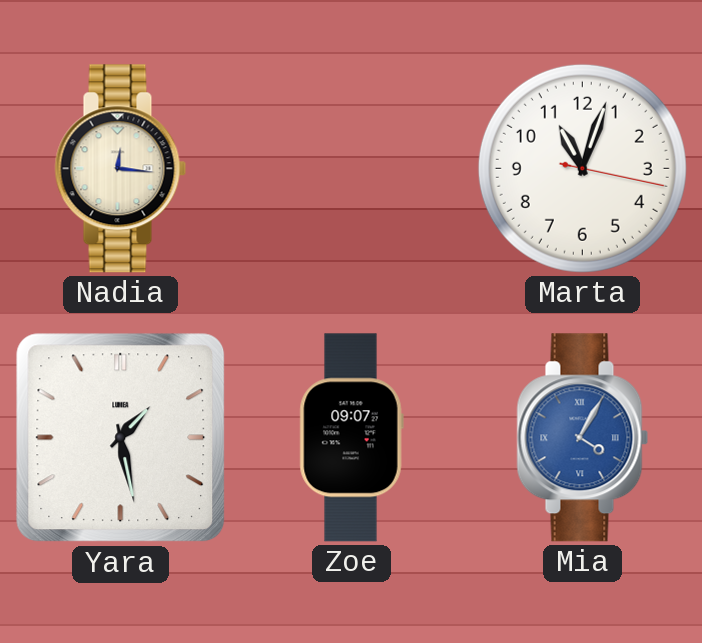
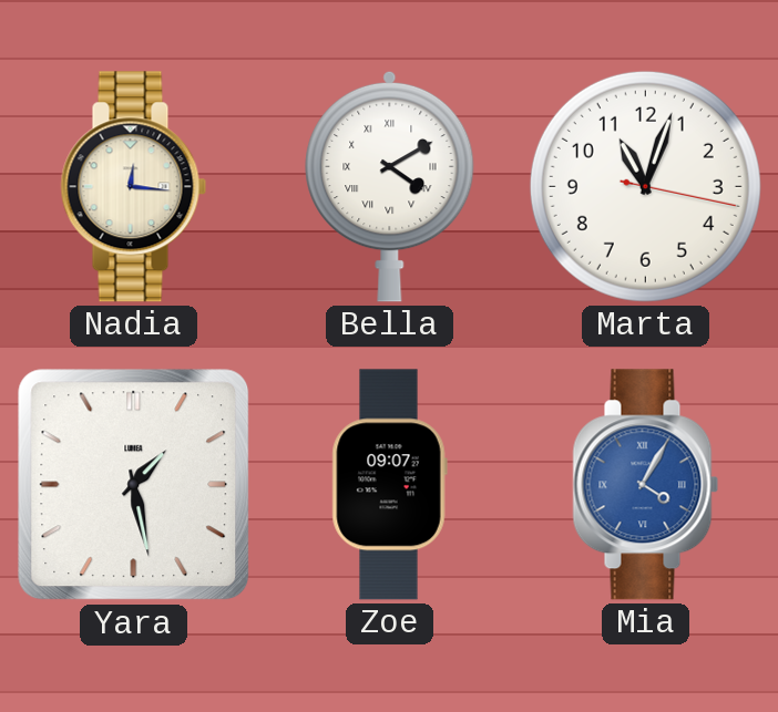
Bella: none -> 4:10 (390, 186)
